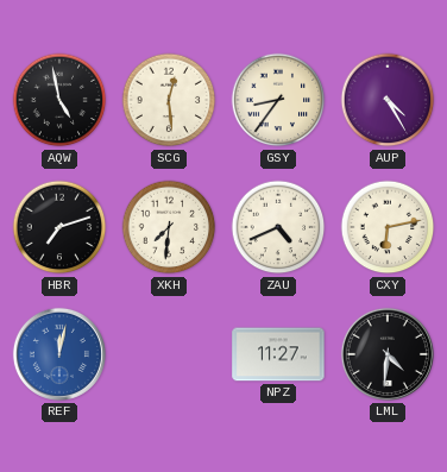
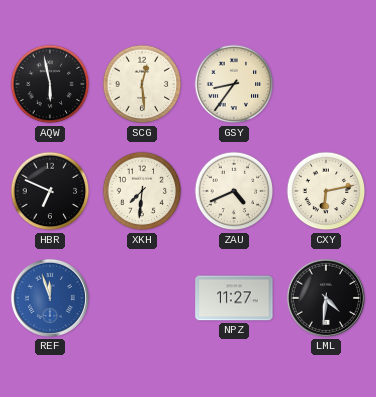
AQW: 4:58 -> 5:58 (50, 84)
AUP: 4:25 -> none (388, 100)
HBR: 7:12 -> 6:49 (50, 191)
REF: 12:02 -> 11:57 (50, 298)
